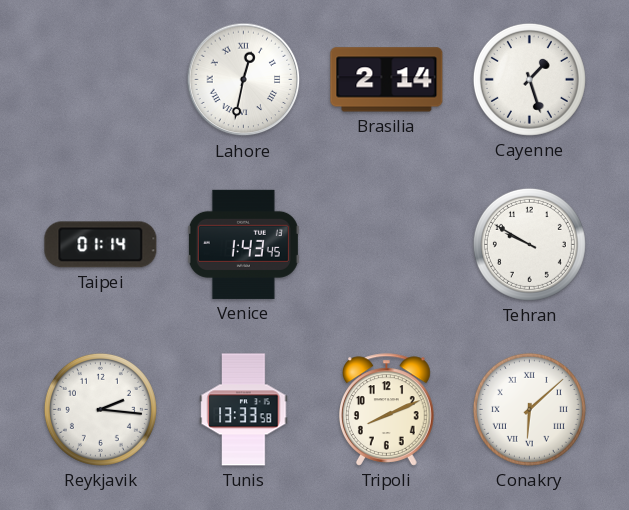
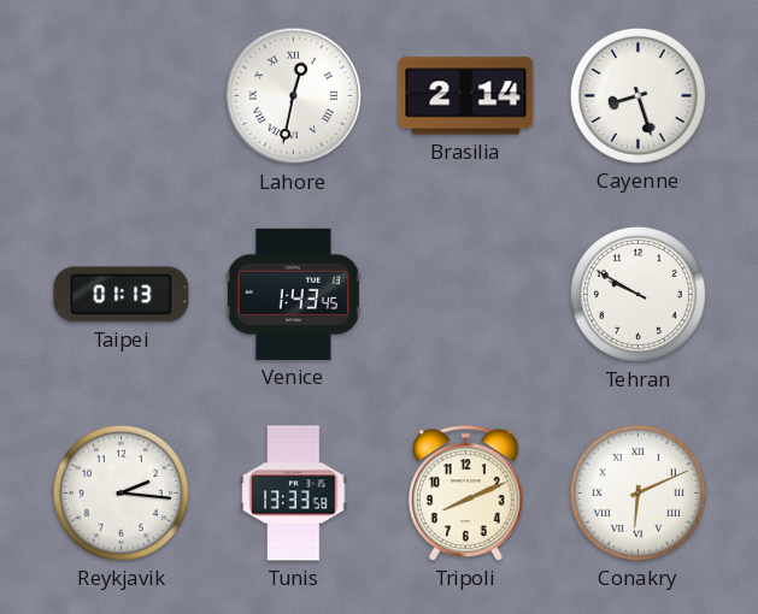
Cayenne: 1:27 -> 8:27 (637, 95)
Taipei: 01:14 -> 01:13 (122, 295)
Conakry: 6:08 -> 6:11 (637, 492)
